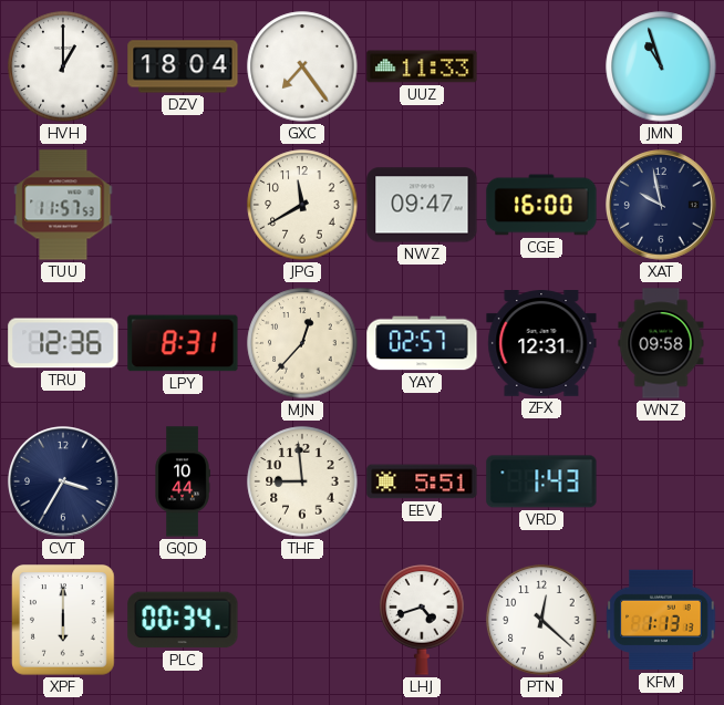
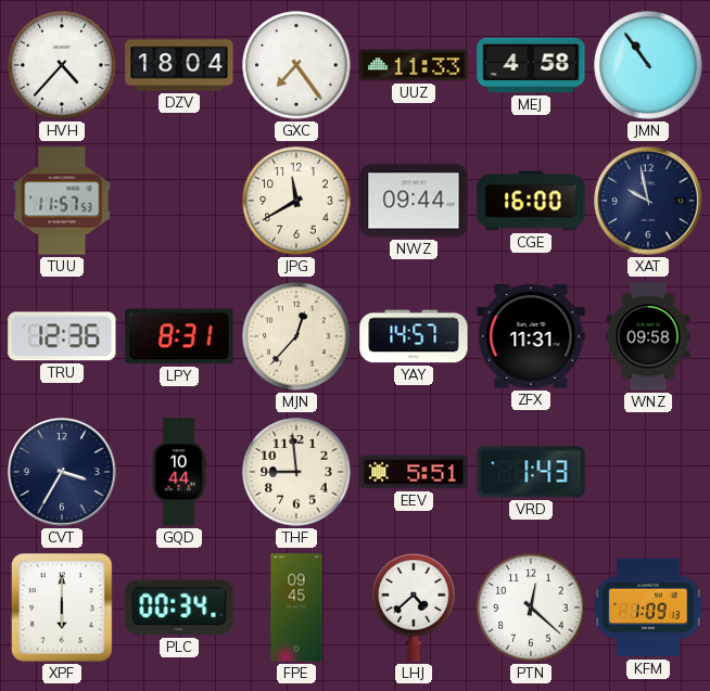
HVH: 1:00 -> 4:37 (62, 65)
MEJ: none -> 4:58 (531, 65)
JMN: 10:57 -> 10:54 (648, 65)
NWZ: 09:47 -> 09:44 (414, 201)
YAY: 02:57 -> 14:57 (414, 336)
ZFX: 12:31 -> 11:31 (531, 337)
FPE: none -> 09:45 (296, 607)
LHJ: 4:42 -> 4:38 (414, 607)
KFM: 1:13 -> 1:09 (648, 607)
